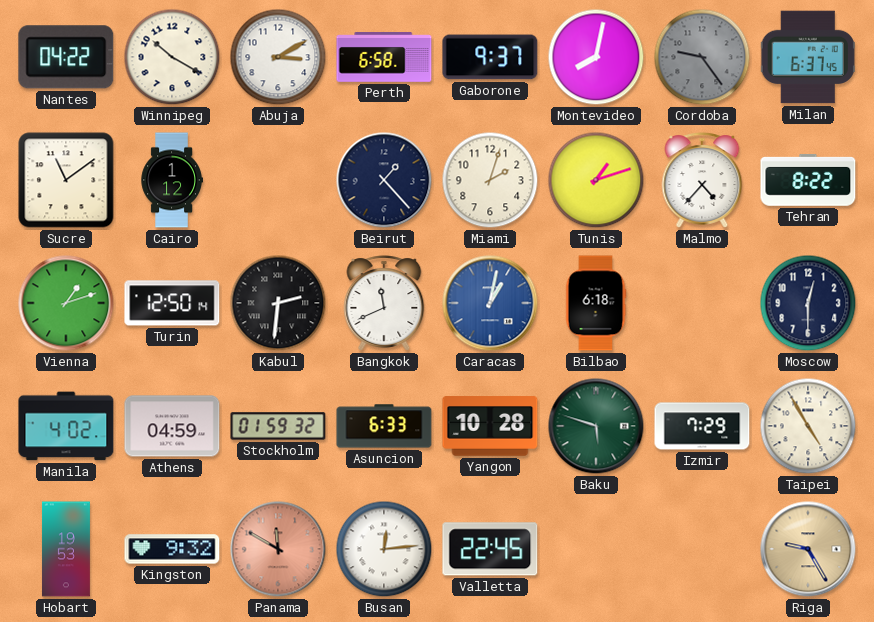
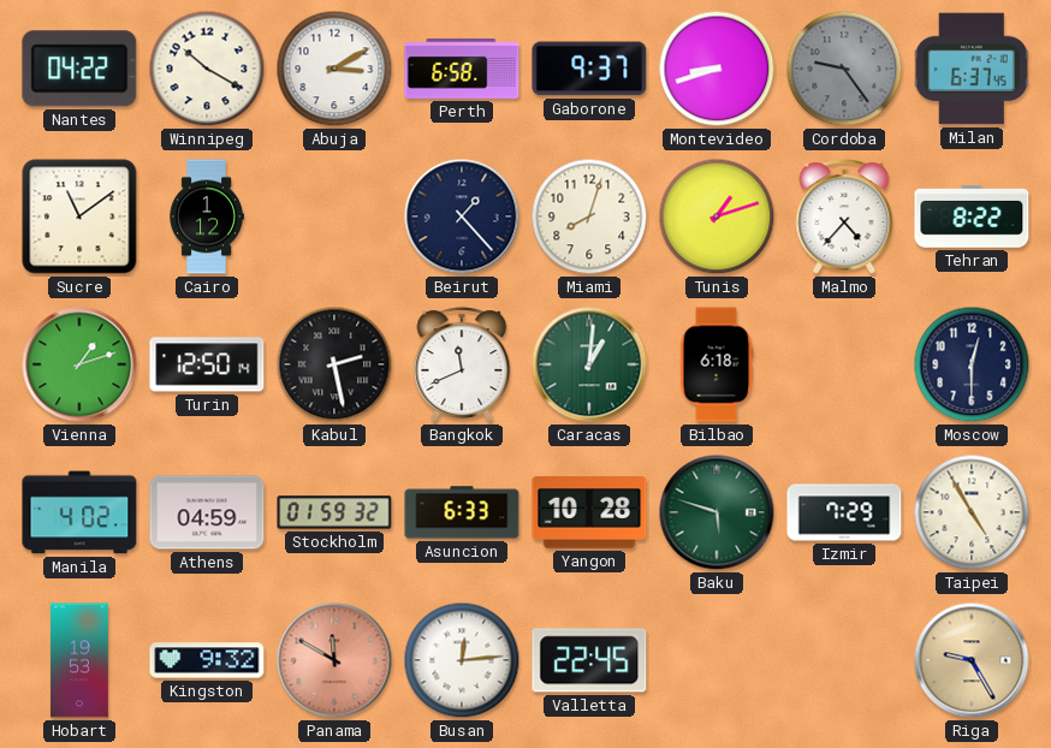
Montevideo: 8:02 -> 8:42 (717, 69)
Miami: 2:03 -> 8:03 (589, 216)
Kabul: 2:31 -> 2:28 (334, 364)
Caracas: 1:02 -> 1:01 (589, 364)
Caracas dial: blue -> green (589, 364)
